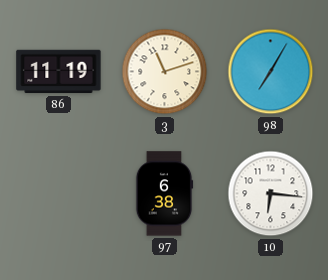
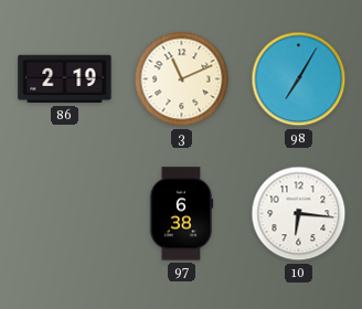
86: 11:19 -> 2:19 (65, 79)
3: 11:12 -> 11:11 (182, 79)
